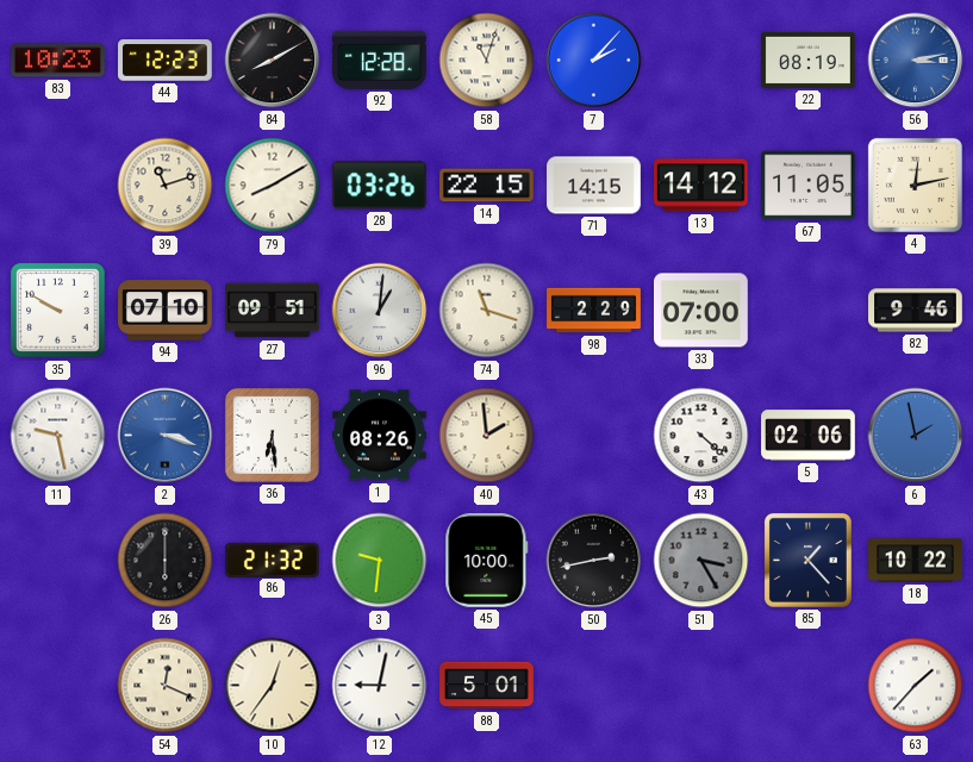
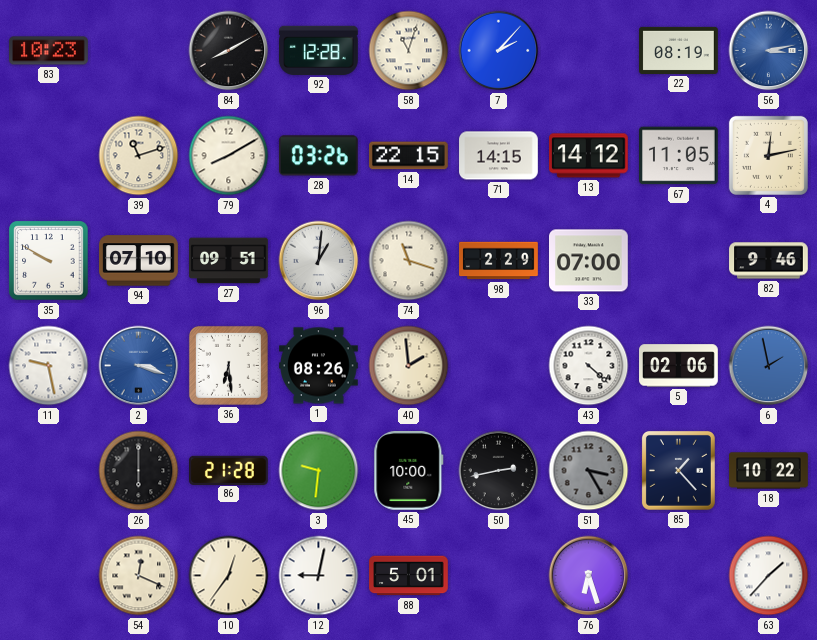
44: 12:23 -> none (166, 61)
86: 21:32 -> 21:28 (229, 470)
76: none -> 6:27 (589, 576)
